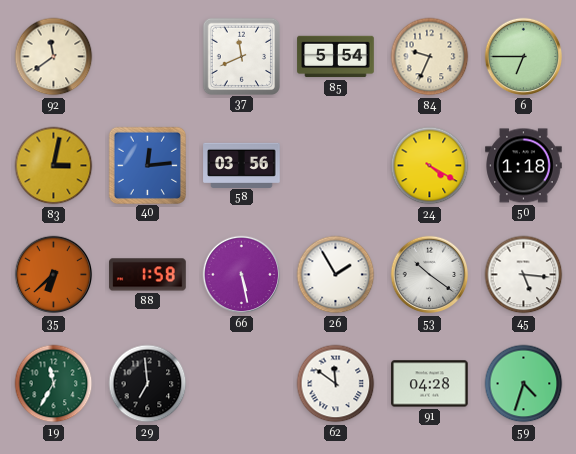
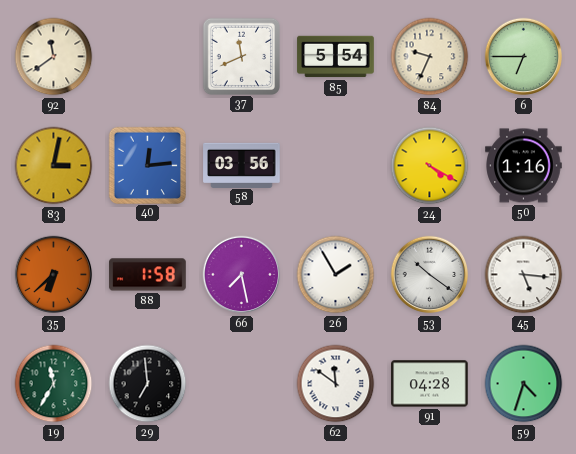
50: 1:18 -> 1:16 (524, 166)
66: 5:28 -> 7:28 (242, 275)
